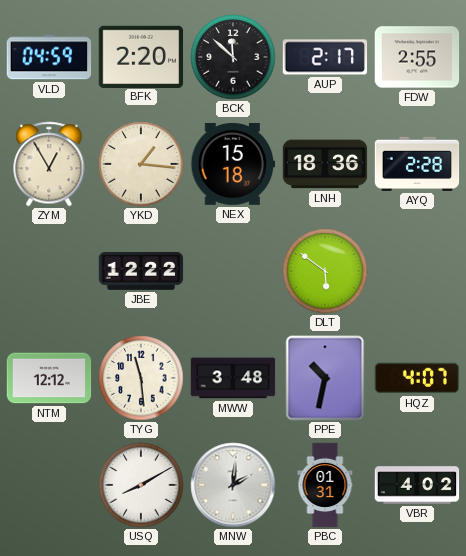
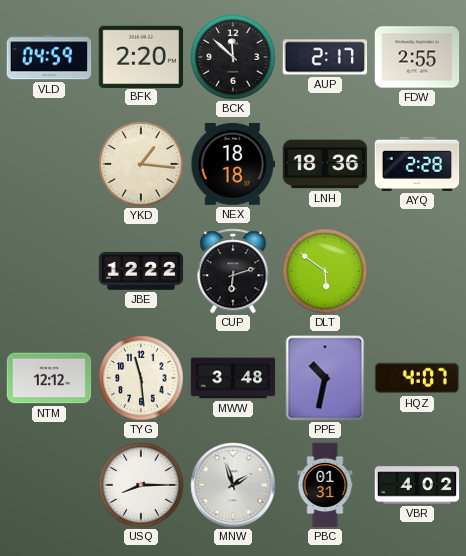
ZYM: 12:55 -> none (49, 164)
NEX: 15:18 -> 18:18 (233, 164)
CUP: none -> 6:12 (233, 271)
USQ: 8:10 -> 8:15 (141, 485)
MNW: 2:01 -> 1:57 (233, 485)
